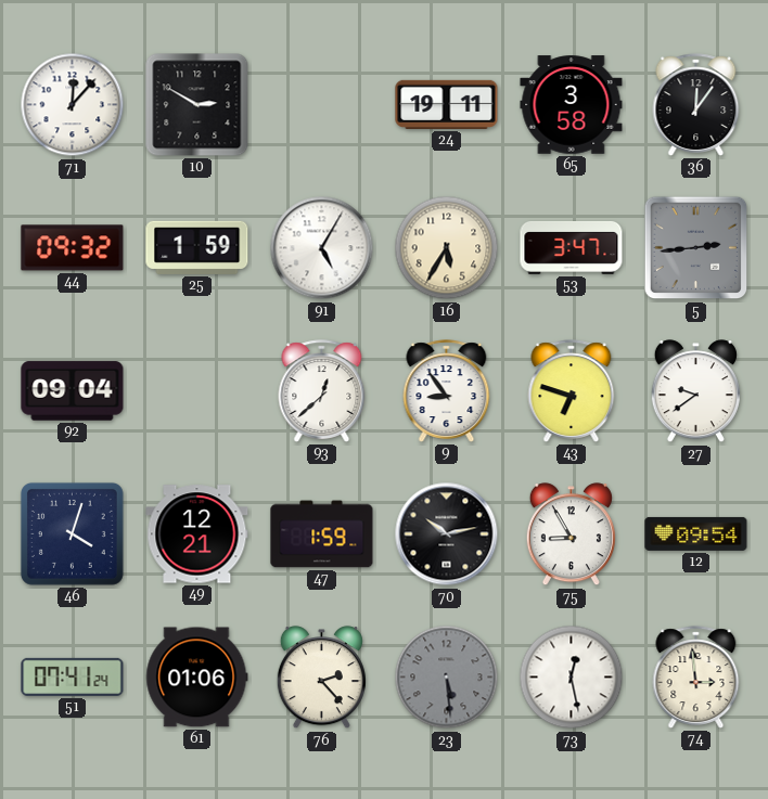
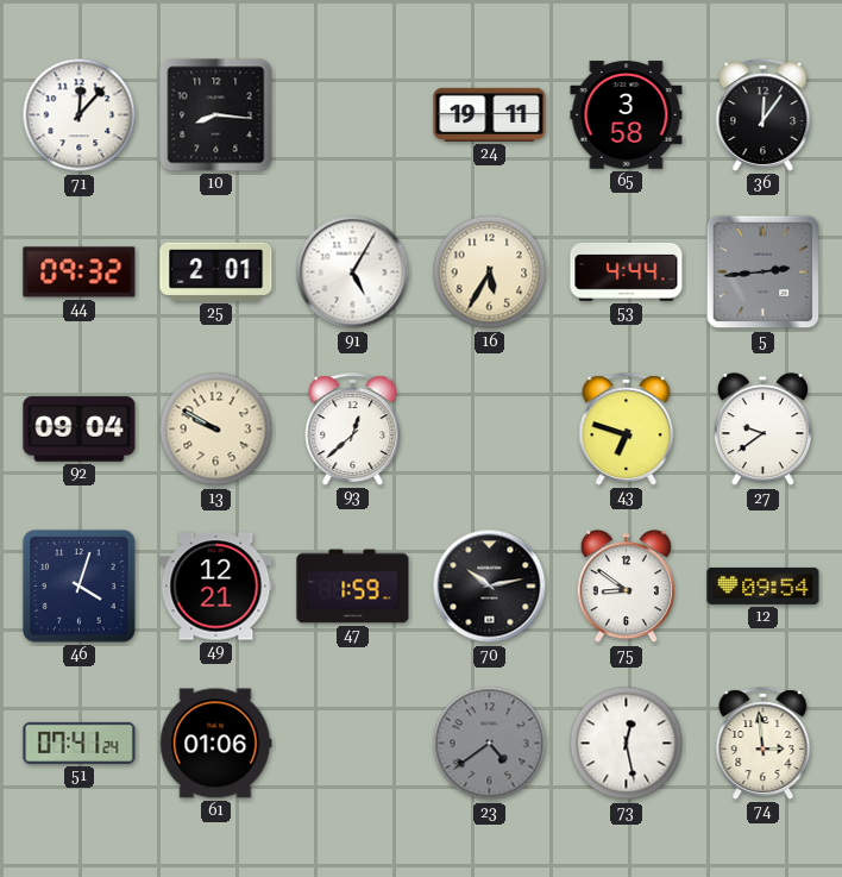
10: 2:50 -> 8:16 (216, 115)
25: 1:59 -> 2:01 (216, 271)
53: 3:47 -> 4:44 (627, 273)
13: none -> 9:50 (216, 430)
9: 8:54 -> none (447, 391)
75: 8:55 -> 8:51 (626, 587)
76: 2:23 -> none (321, 678)
23: 5:29 -> 4:39 (490, 744)
